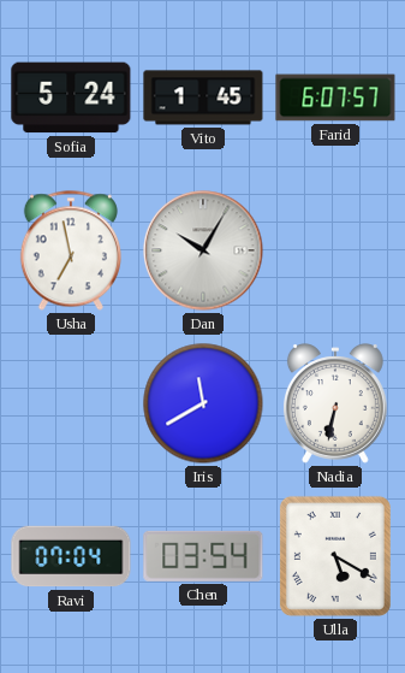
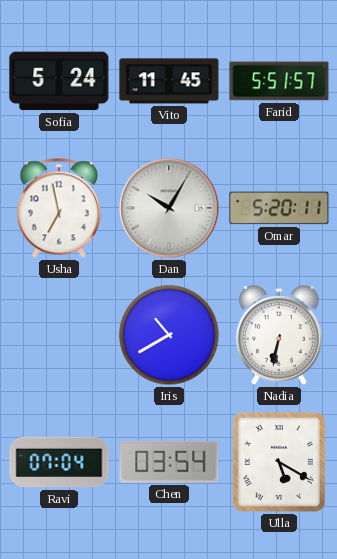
Vito: 1:45 -> 11:45 (169, 81)
Farid: 6:07 -> 5:51 (279, 81)
Omar: none -> 5:20 (279, 208)
Iris: 11:40 -> 10:40 (169, 335)
